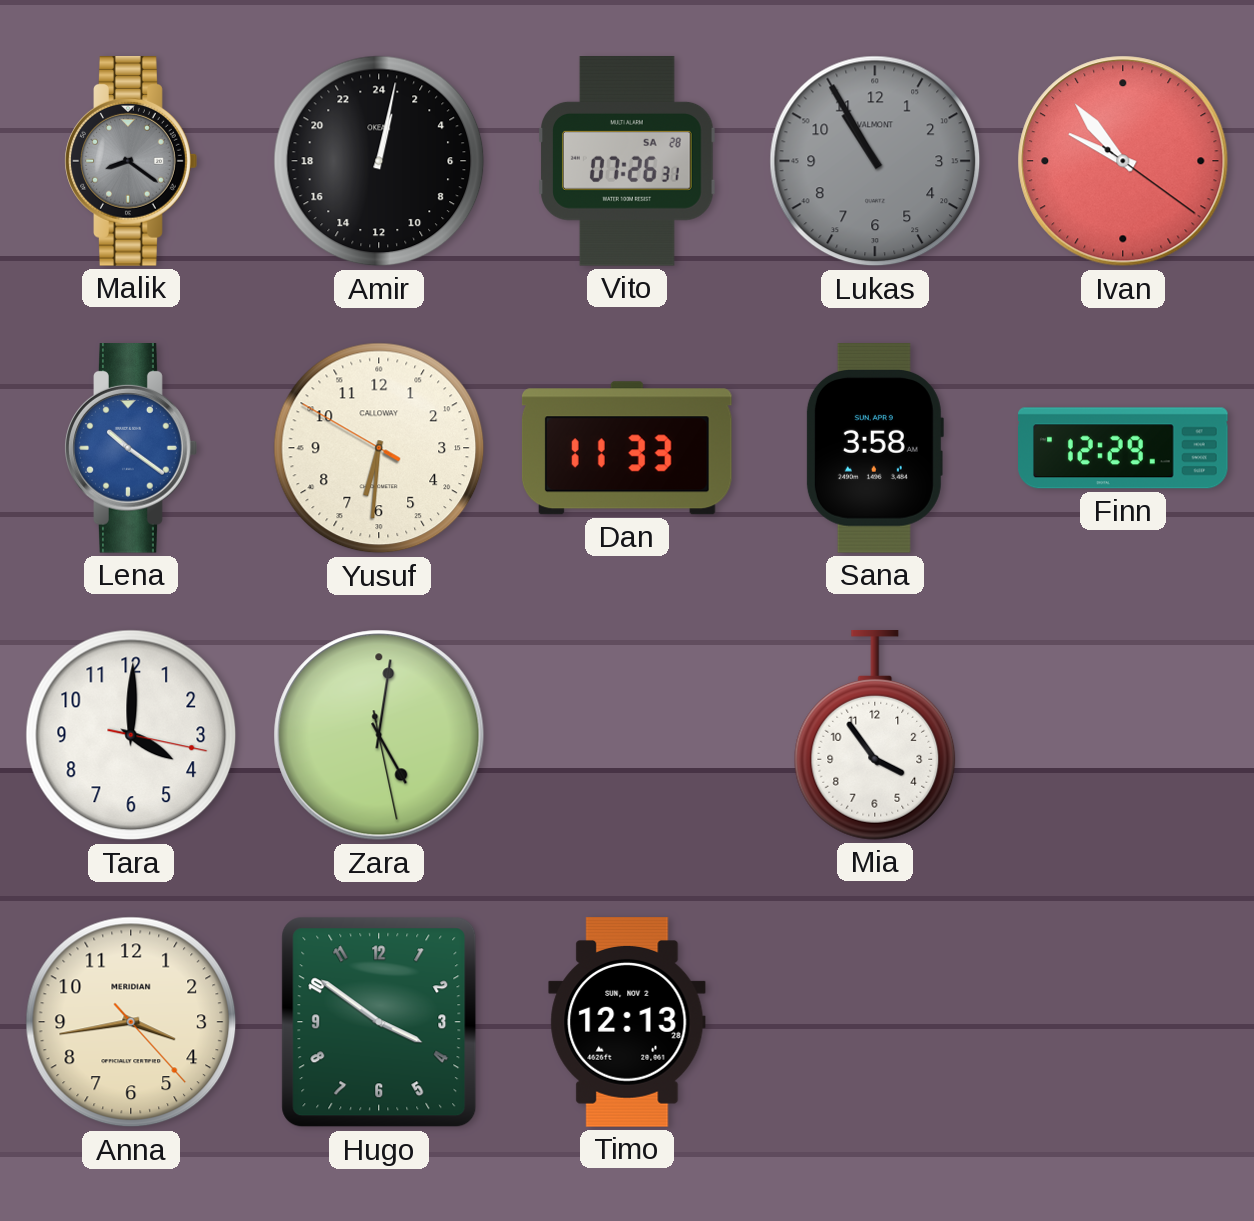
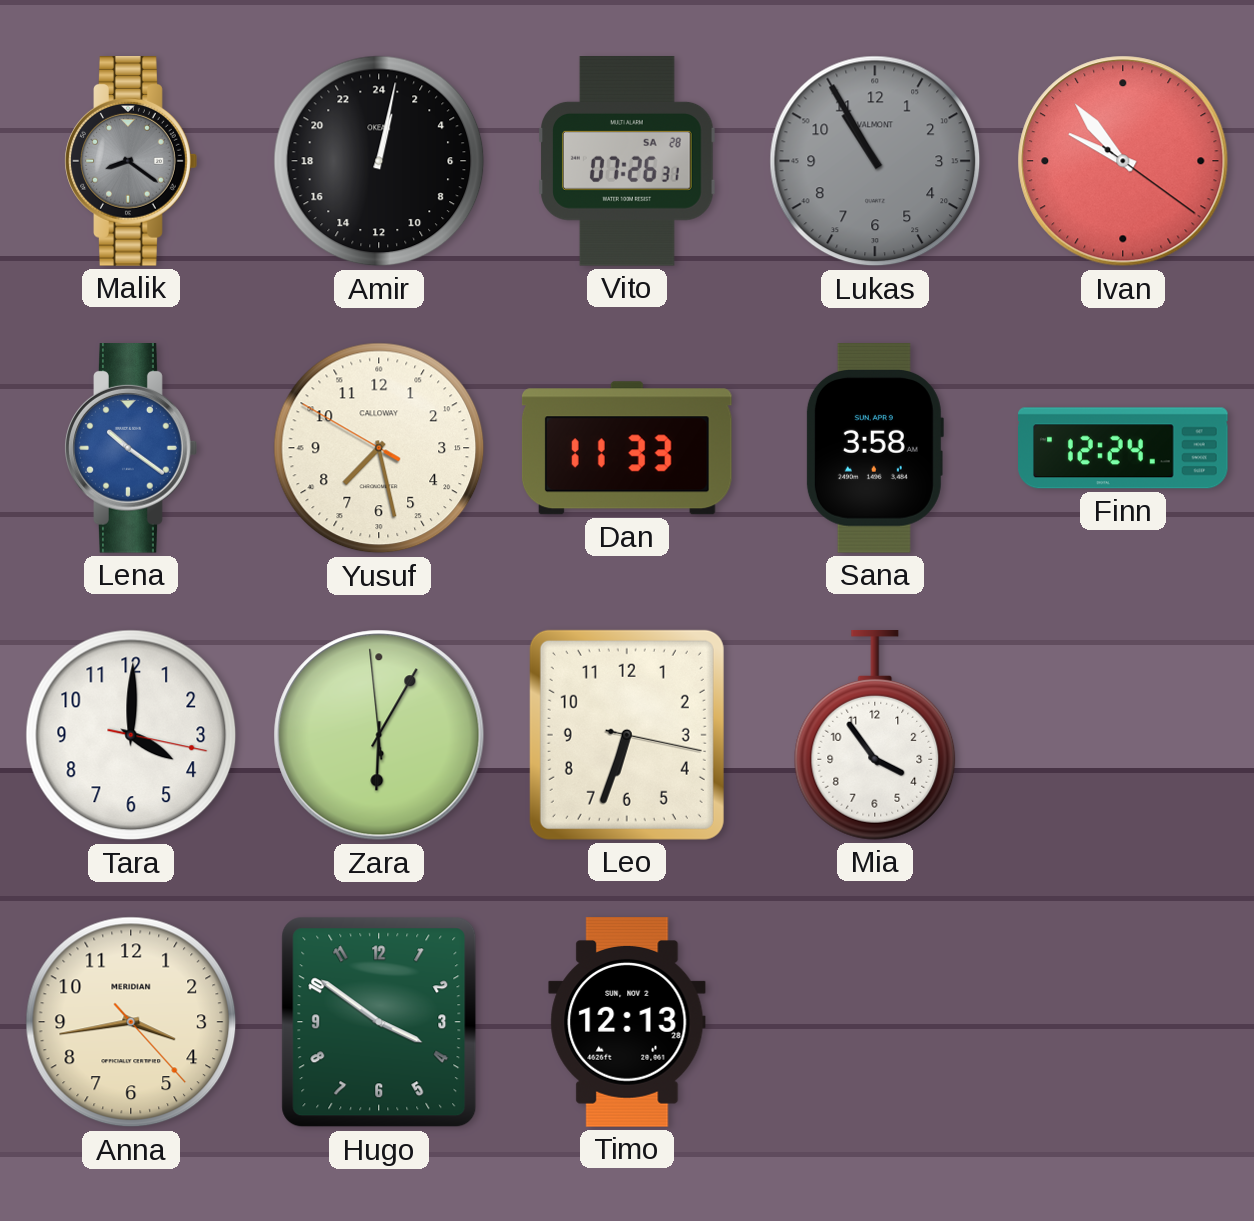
Yusuf: 6:30 -> 7:27 (379, 448)
Finn: 12:29 -> 12:24 (1124, 448)
Zara: 5:01 -> 6:04 (379, 735)
Leo: none -> 6:33 (627, 735)
